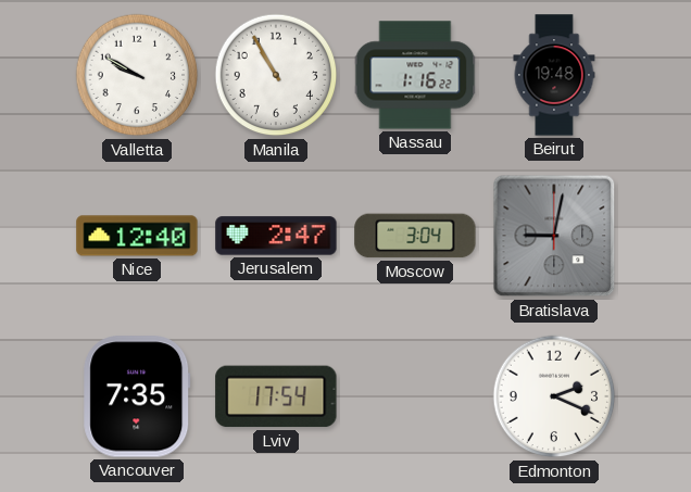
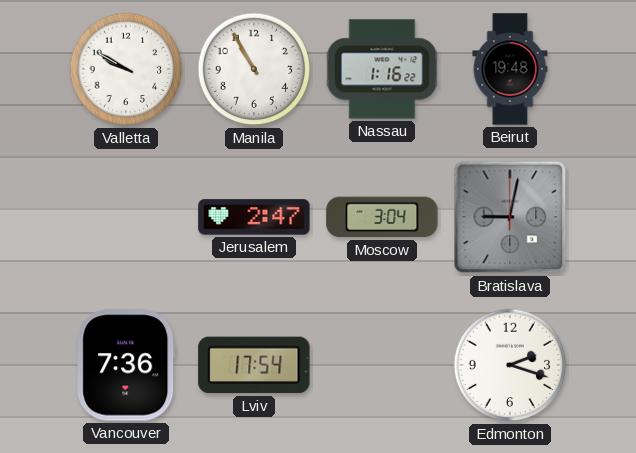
Nice: 12:40 -> none (137, 236)
Vancouver: 7:35 -> 7:36 (126, 365)
Edmonton: 2:19 -> 2:18 (510, 365)
